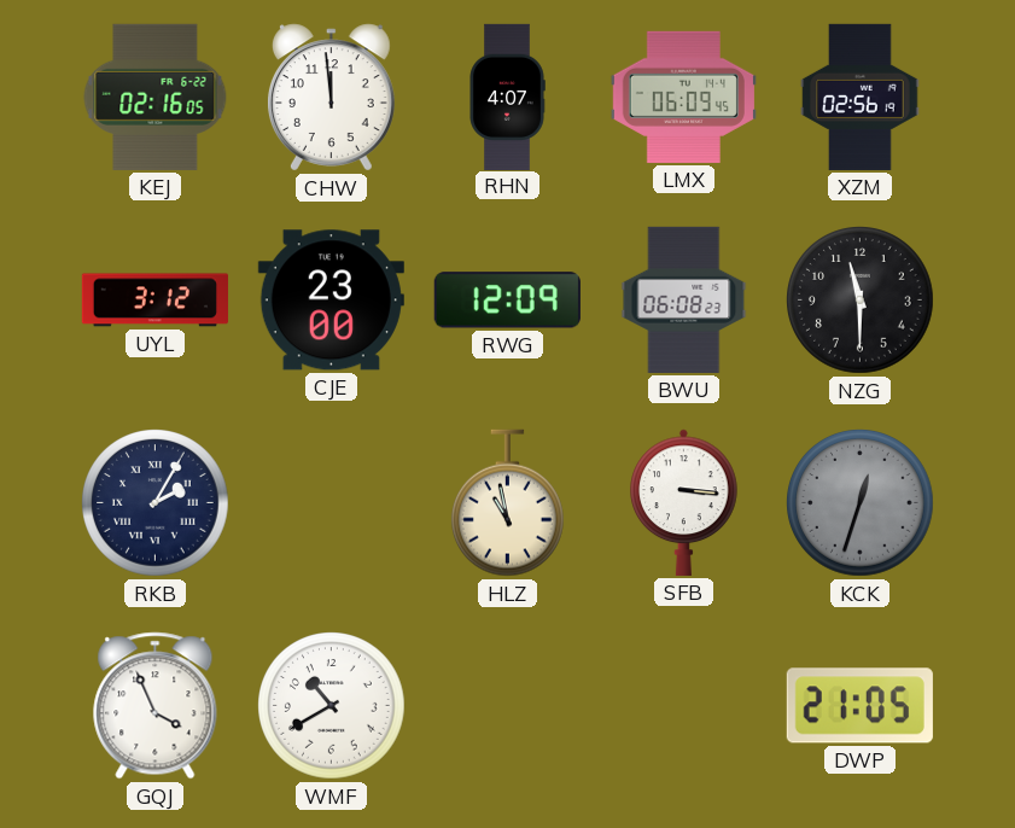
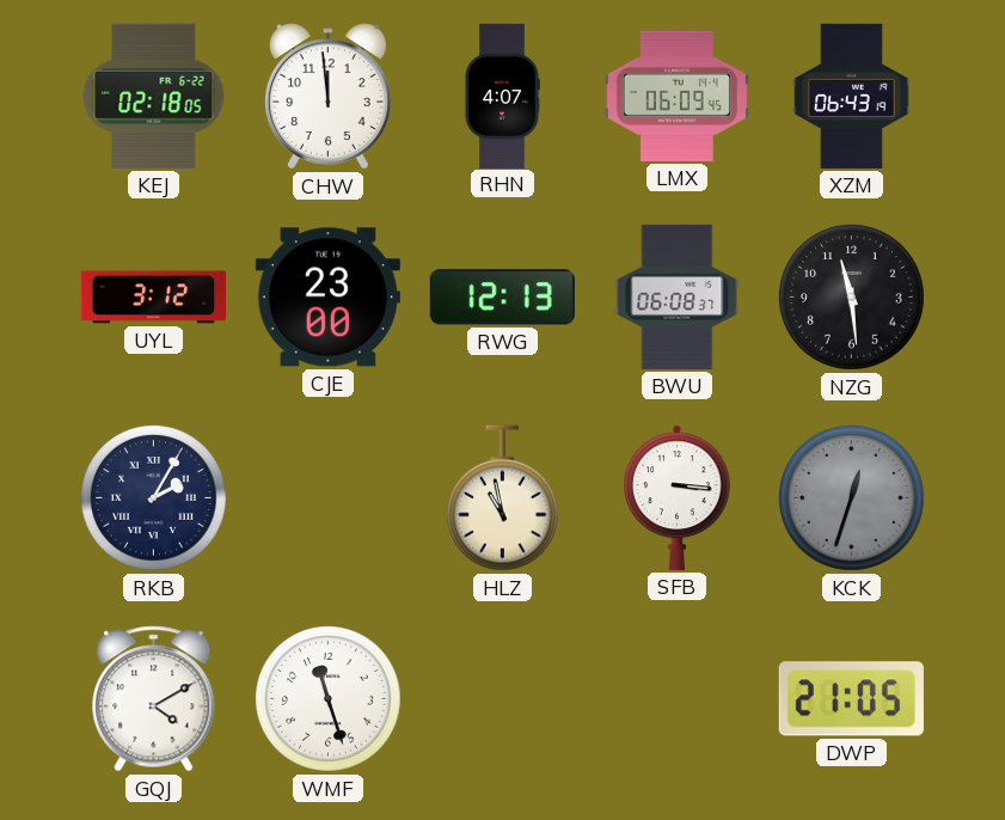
KEJ: 02:16 -> 02:18 (154, 96)
XZM: 02:56 -> 06:43 (852, 96)
RWG: 12:09 -> 12:13 (502, 298)
BWU: 06:08:23 -> 06:08:37 (678, 296)
NZG: 11:30 -> 11:29 (852, 298)
GQJ: 3:56 -> 4:10 (154, 699)
WMF: 10:40 -> 11:27 (329, 699)
